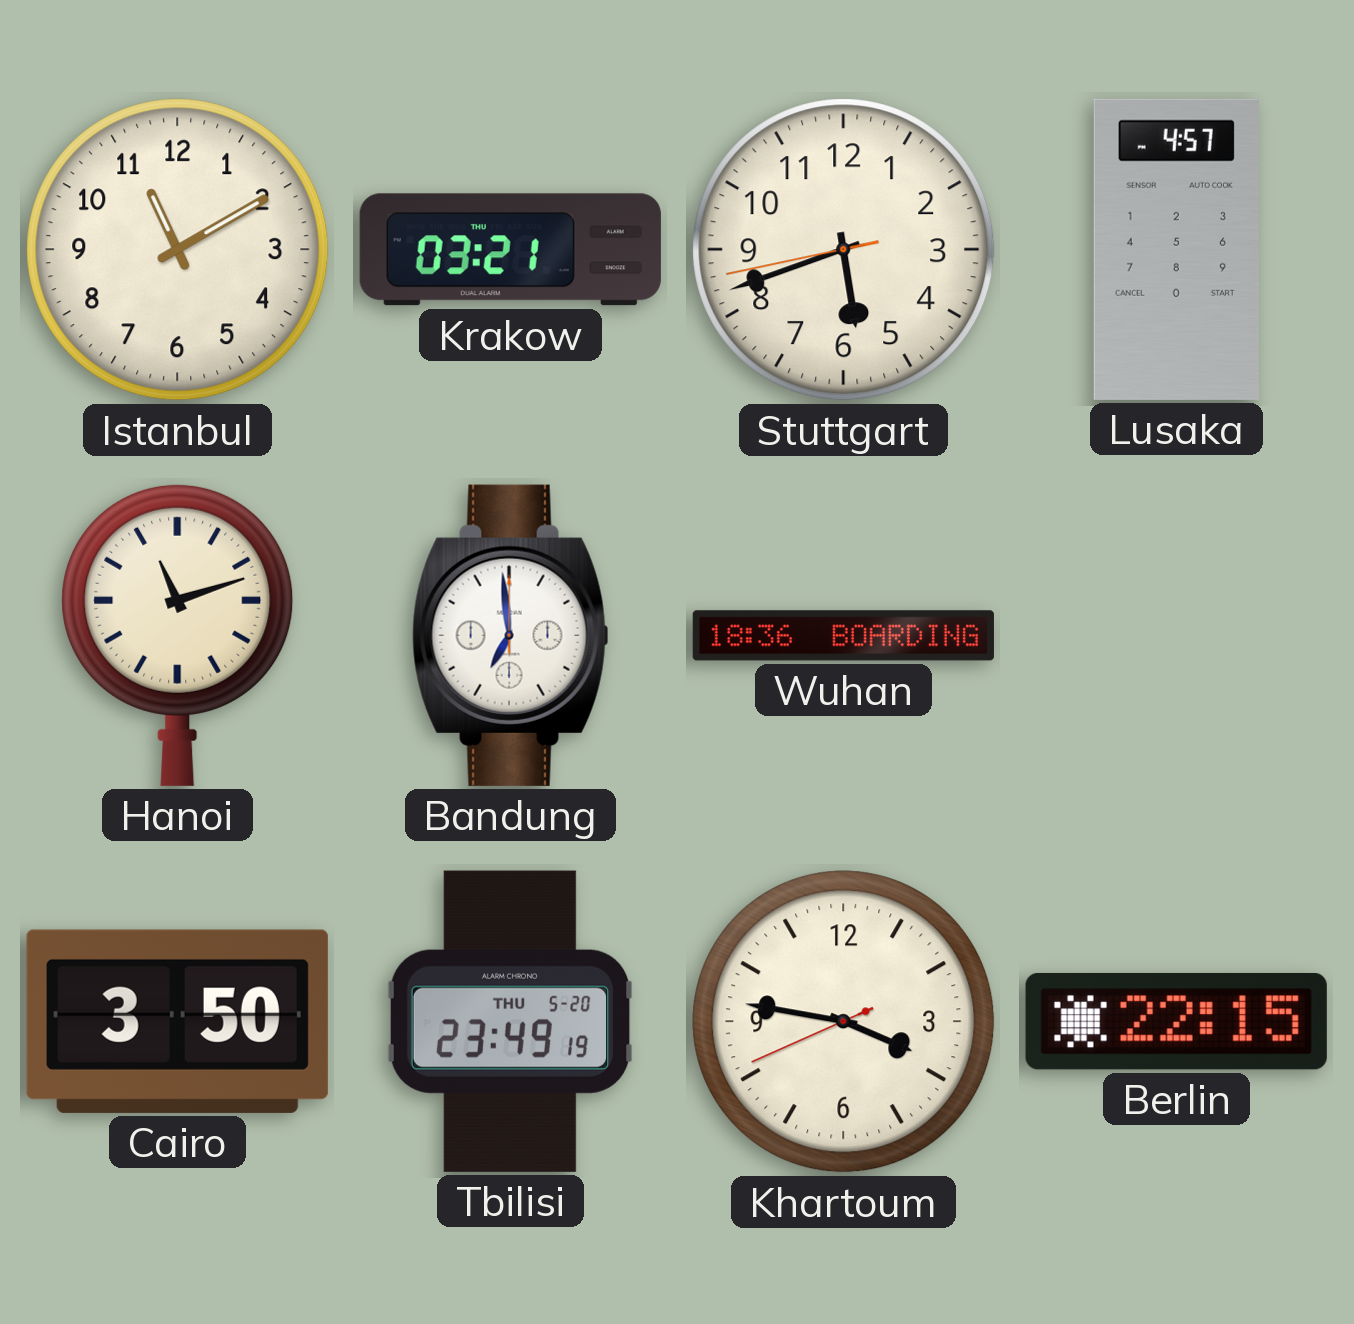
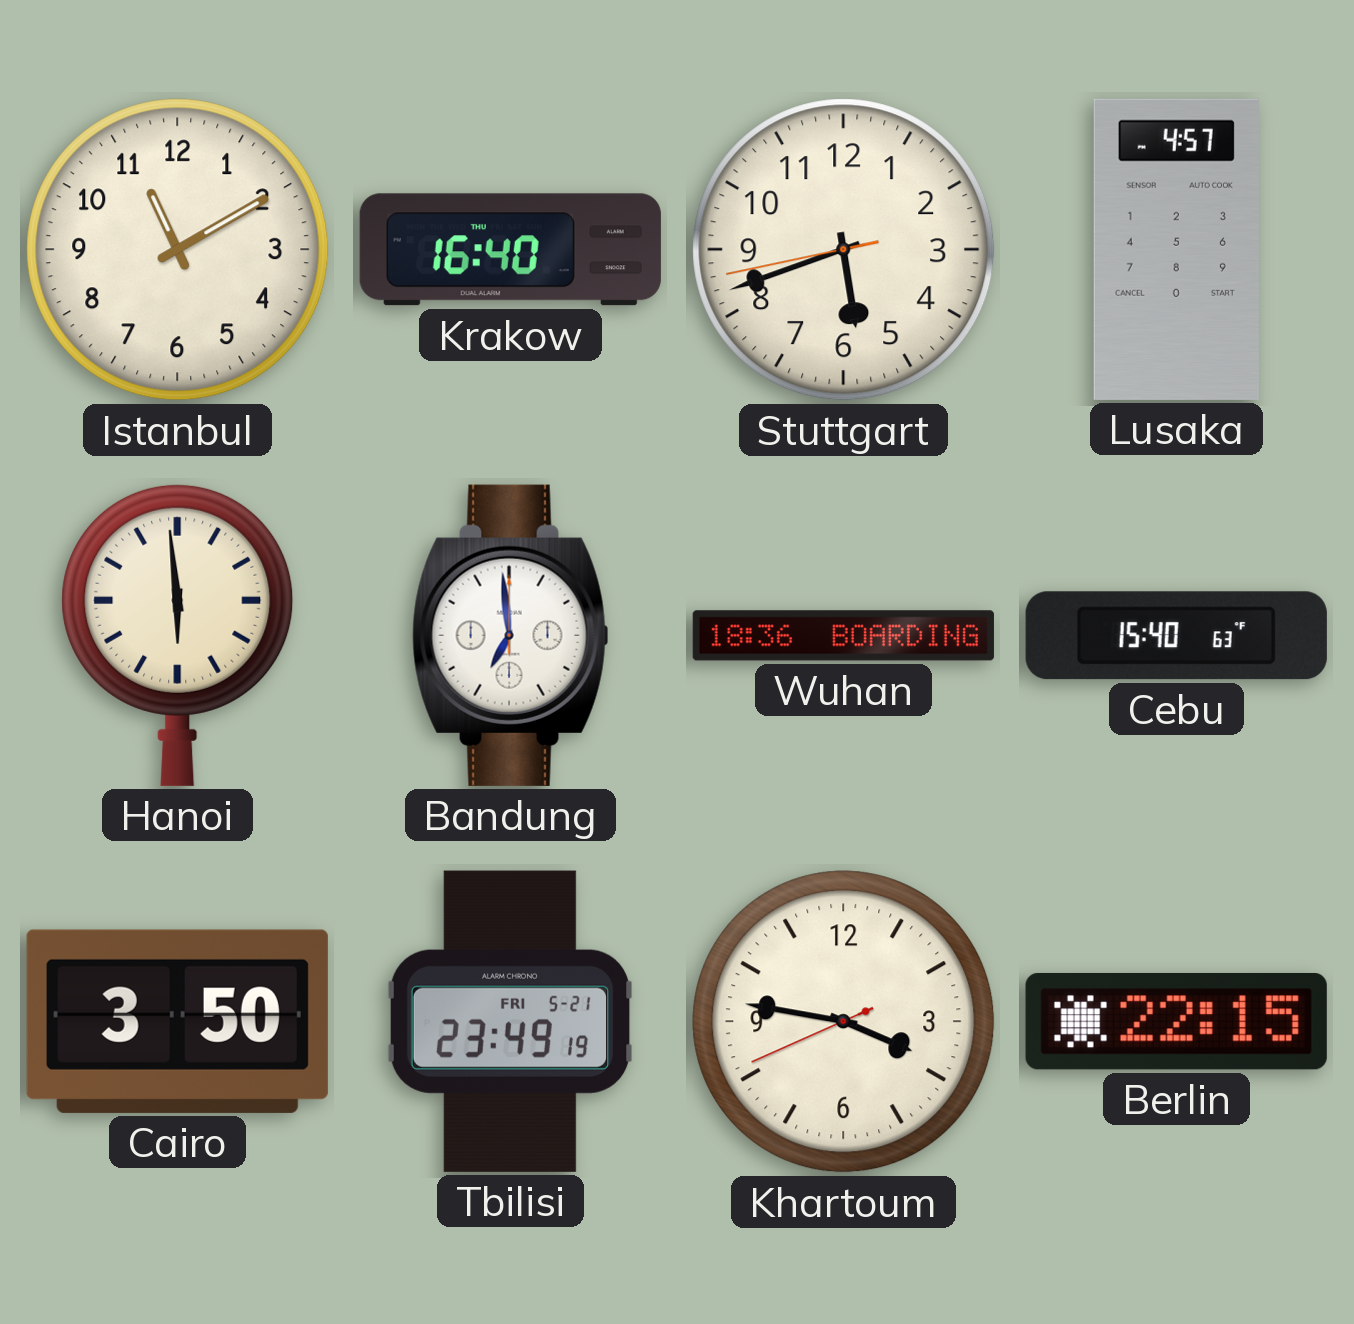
Krakow: 03:21 -> 16:40 (510, 250)
Hanoi: 11:12 -> 5:59 (178, 635)
Cebu: none -> 15:40 (1176, 636)
Tbilisi date: THU 5-20 -> FRI 5-21 (511, 1021)
